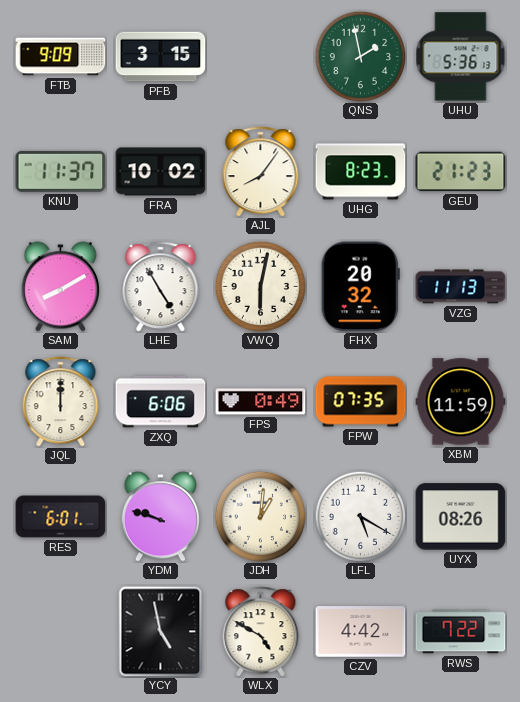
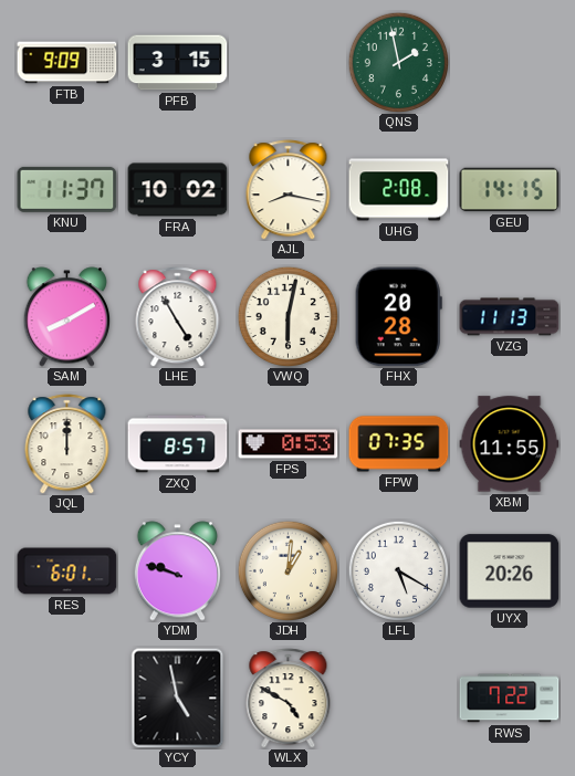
UHU: 5:36 -> none (461, 57)
AJL: 8:06 -> 8:17 (289, 190)
UHG: 8:23 -> 2:08 (399, 190)
GEU: 21:23 -> 14:15 (510, 190)
FHX: 20:32 -> 20:28 (398, 317)
ZXQ: 6:06 -> 8:57 (178, 444)
FPS: 0:49 -> 0:53 (289, 444)
XBM: 11:59 -> 11:55 (510, 444)
UYX: 08:26 -> 20:26 (510, 571)
CZV: 4:42 -> none (361, 632)
